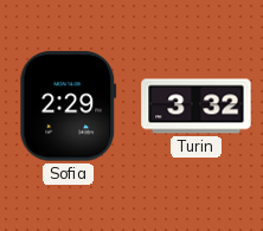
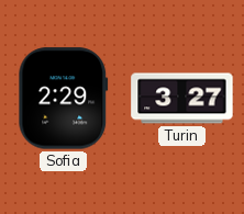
Turin: 3:32 -> 3:27 (182, 99)
